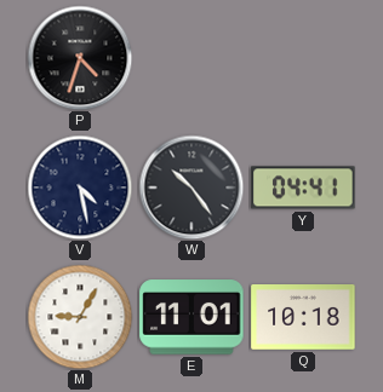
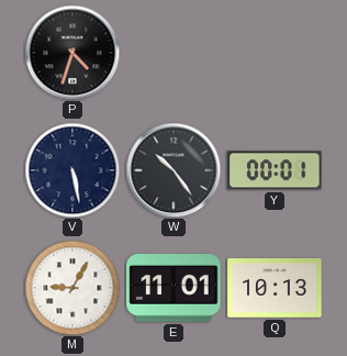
V: 4:28 -> 5:28 (72, 170)
Y: 04:41 -> 00:01 (275, 170)
Q: 10:18 -> 10:13 (275, 289)
